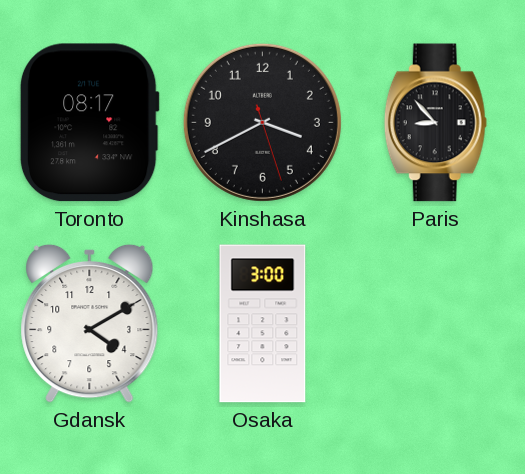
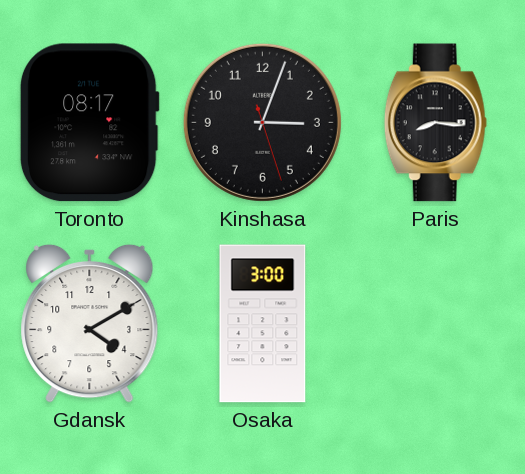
Kinshasa: 3:40 -> 3:03 (262, 122)
Paris: 8:53 -> 8:16 (435, 123)
